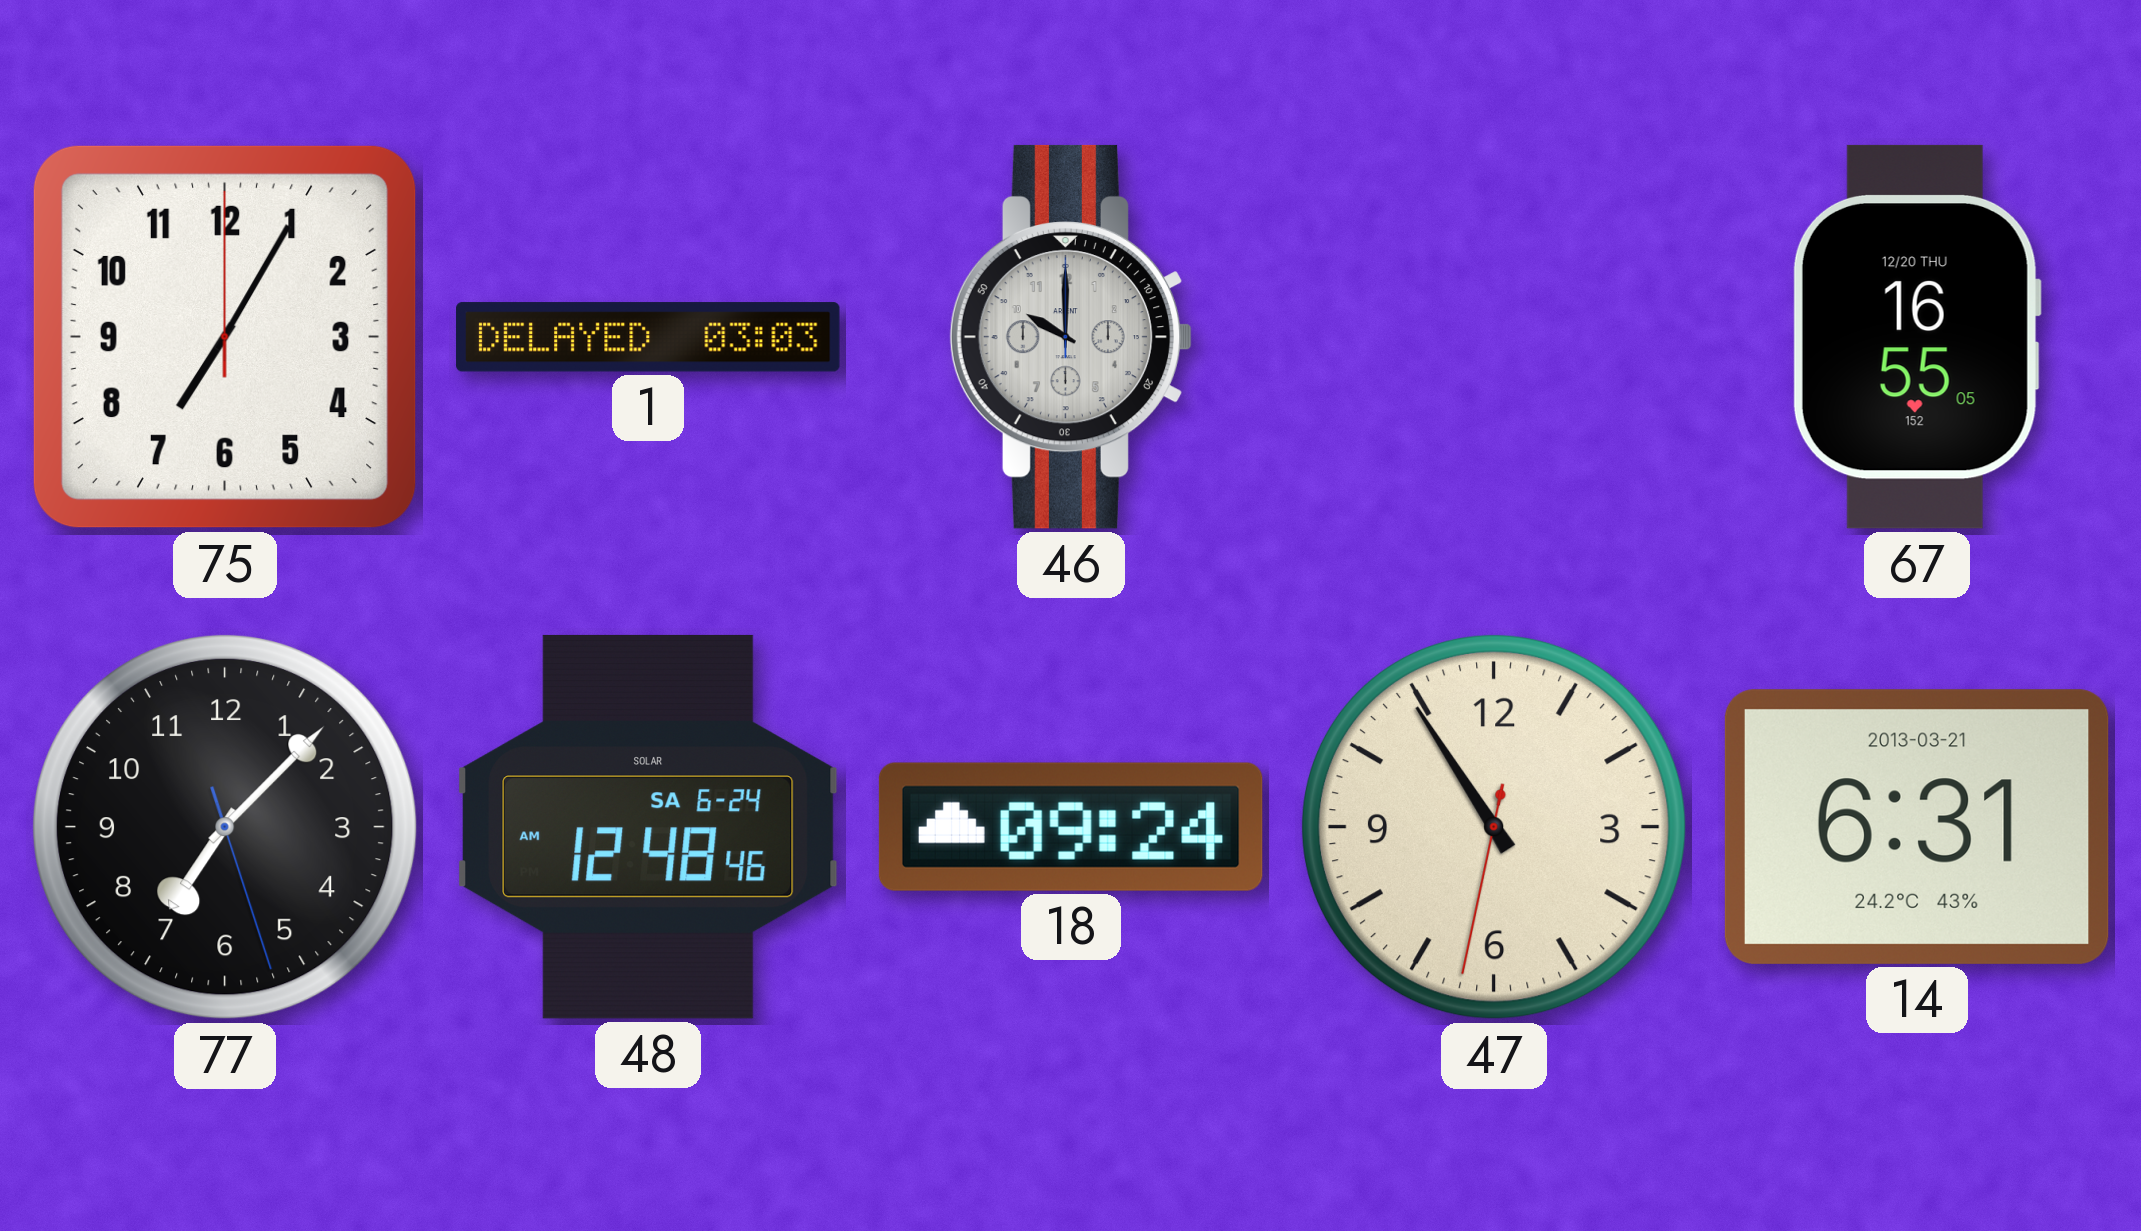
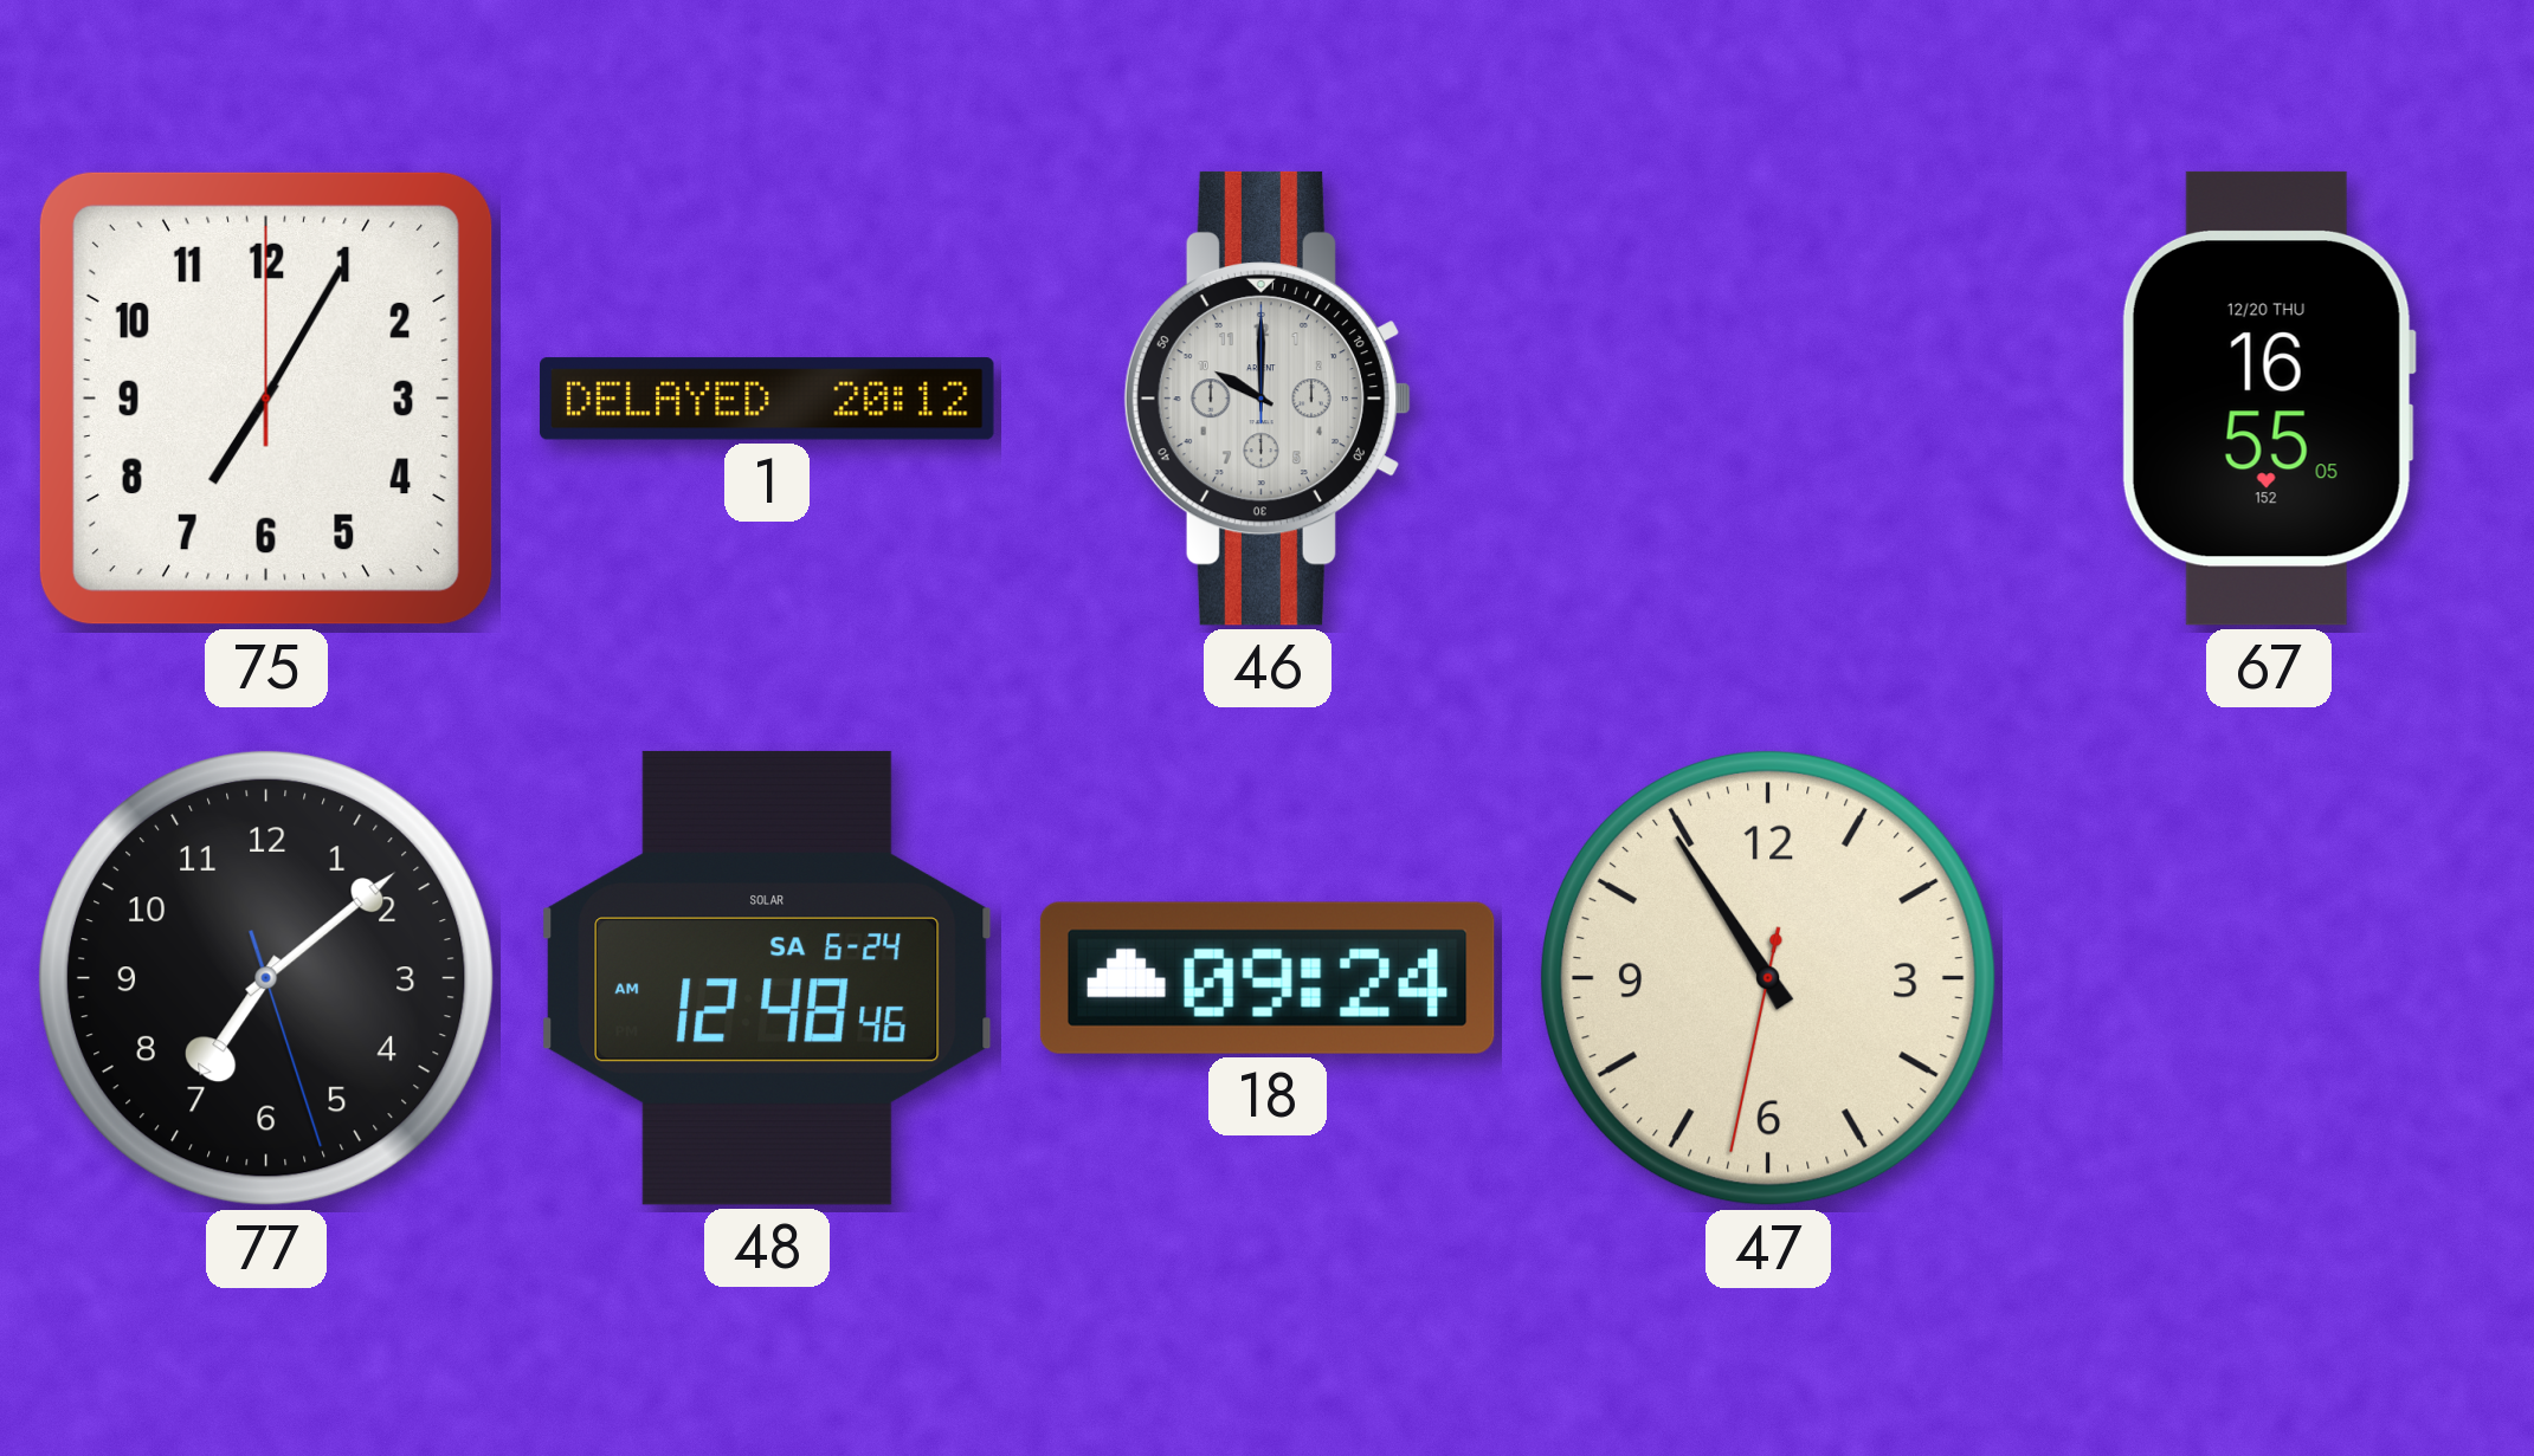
1: 03:03 -> 20:12 (767, 399)
77: 7:07 -> 7:08 (266, 978)
14: 6:31 -> none (1917, 827)
